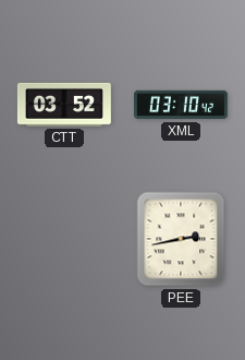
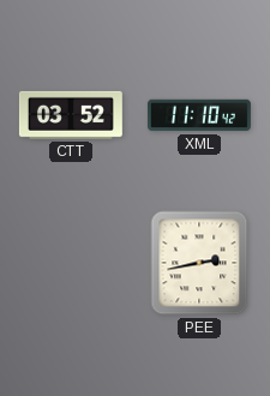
XML: 03:10 -> 11:10 (199, 115)
